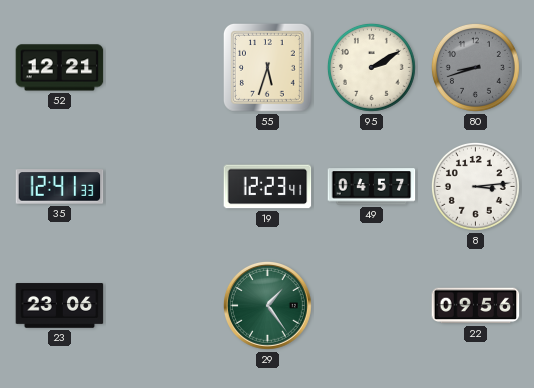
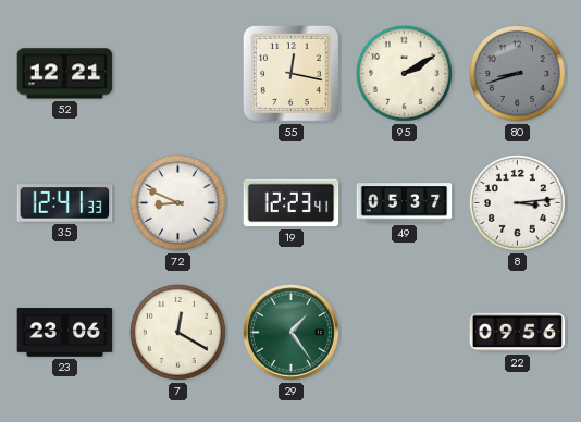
55: 5:33 -> 12:17 (290, 73)
72: none -> 8:49 (177, 202)
49: 04:57 -> 05:37 (405, 203)
7: none -> 12:20 (177, 332)
